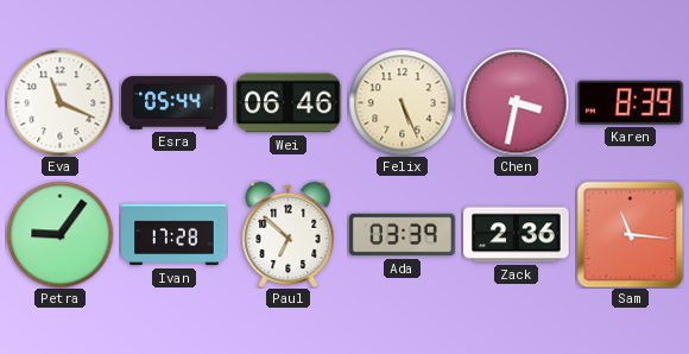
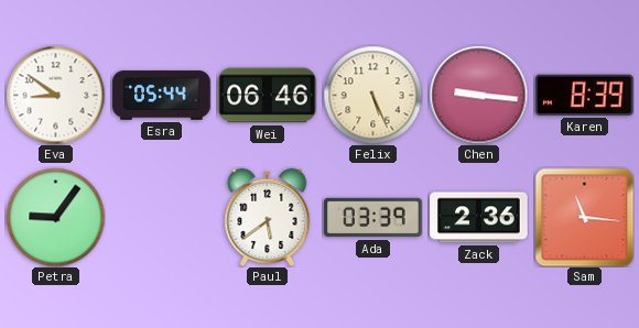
Eva: 11:19 -> 8:51 (55, 95)
Chen: 3:32 -> 9:16 (478, 95)
Ivan: 17:28 -> none (175, 235)
Paul: 6:52 -> 5:39 (268, 217)
